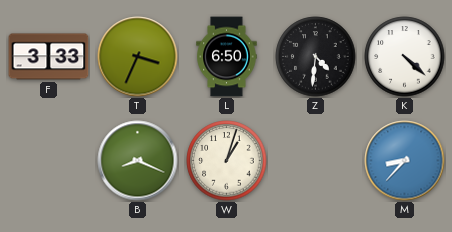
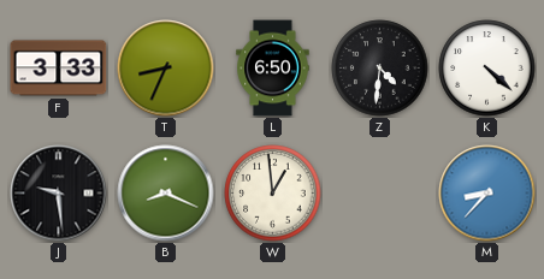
T: 3:34 -> 8:34 (166, 69)
J: none -> 9:29 (59, 194)
W: 1:03 -> 12:59 (273, 194)
